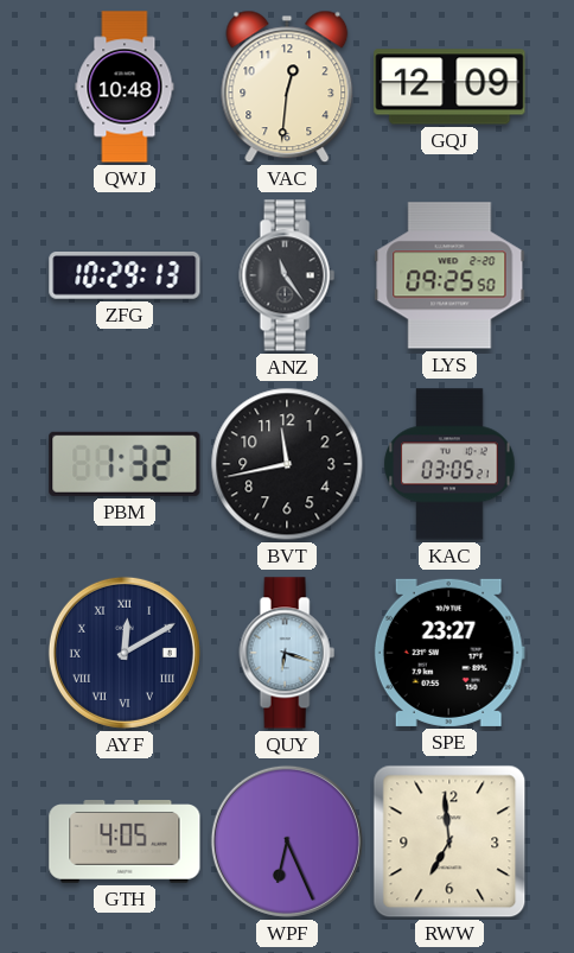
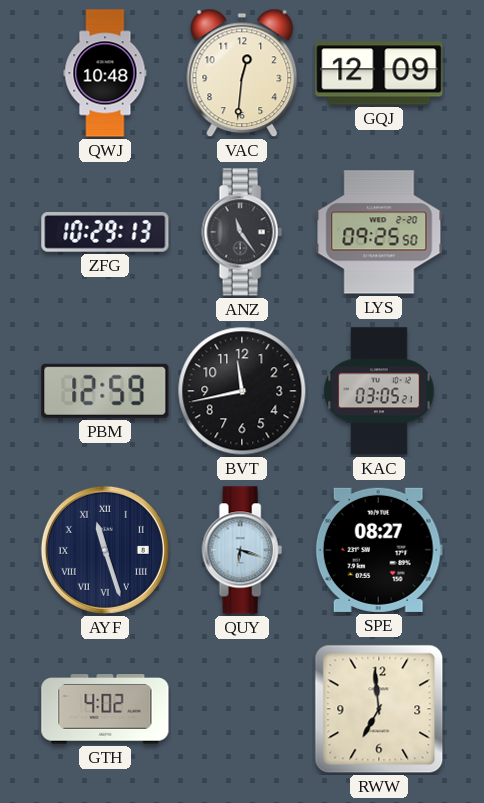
PBM: 1:32 -> 12:59 (105, 391)
AYF: 12:10 -> 11:27 (105, 550)
SPE: 23:27 -> 08:27 (379, 550)
GTH: 4:05 -> 4:02 (105, 709)
WPF: 6:26 -> none (287, 841)
